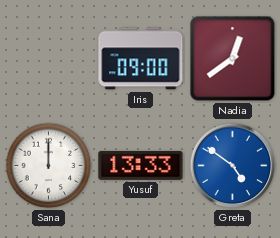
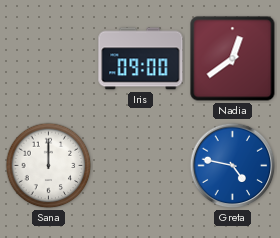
Yusuf: 13:33 -> none (141, 165)
Greta: 4:51 -> 4:47 (233, 166)
